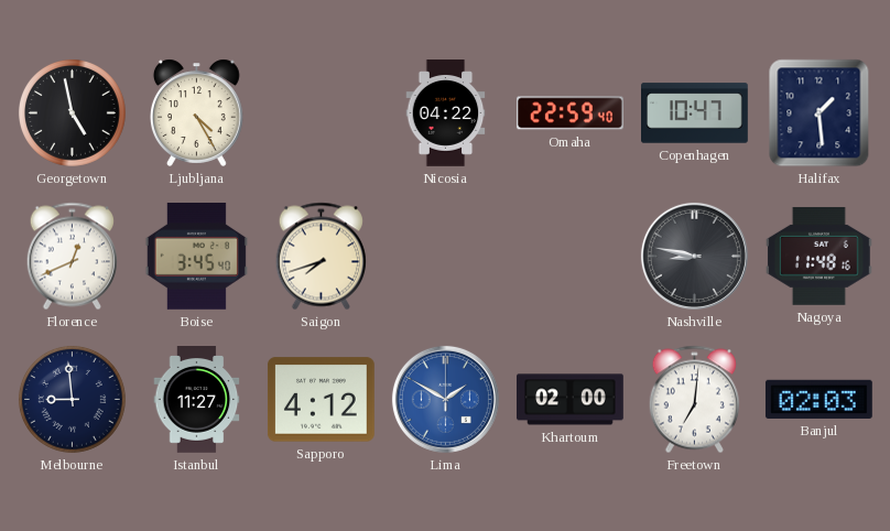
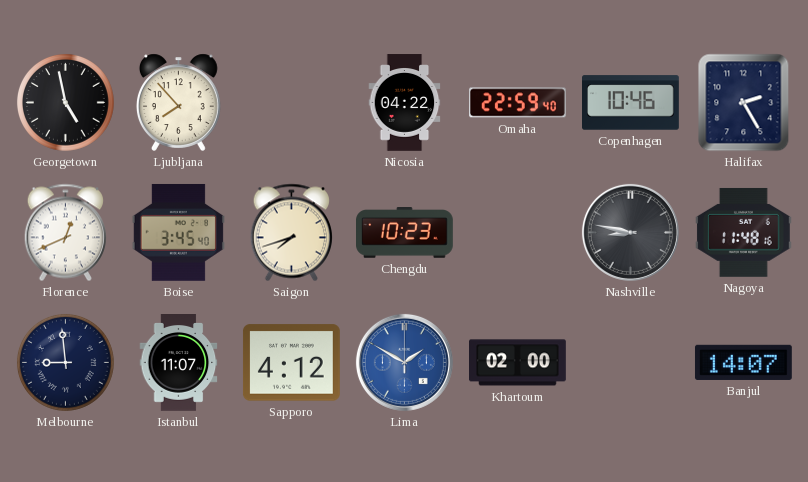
Ljubljana: 4:25 -> 7:53 (178, 102)
Copenhagen: 10:47 -> 10:46 (631, 103)
Halifax: 1:29 -> 2:25 (744, 103)
Chengdu: none -> 10:23 (405, 233)
Istanbul: 11:27 -> 11:07 (179, 363)
Freetown: 7:01 -> none (694, 400)
Banjul: 02:03 -> 14:07 (744, 362)
